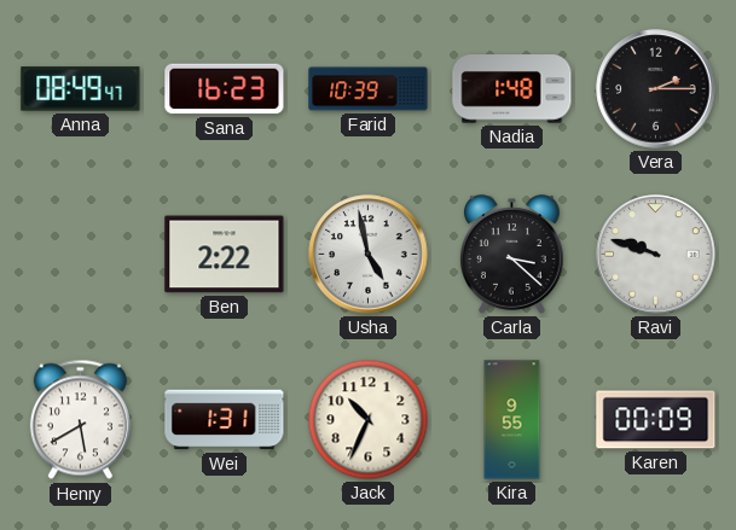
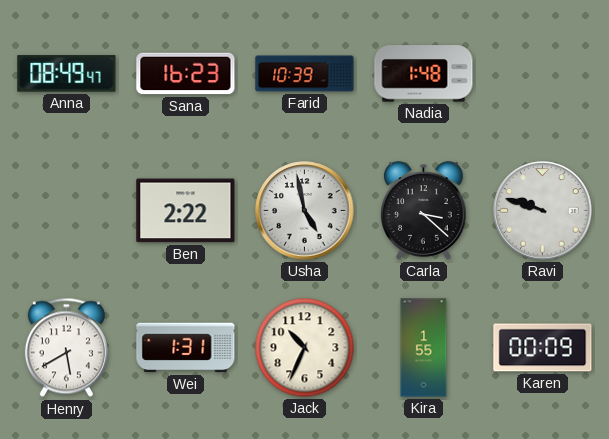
Vera: 2:15 -> none (656, 89)
Kira: 9:55 -> 1:55 (424, 348)
